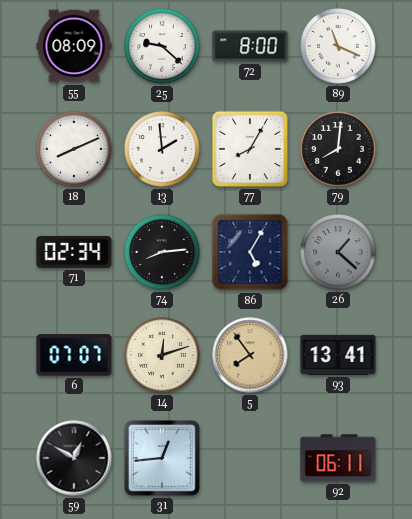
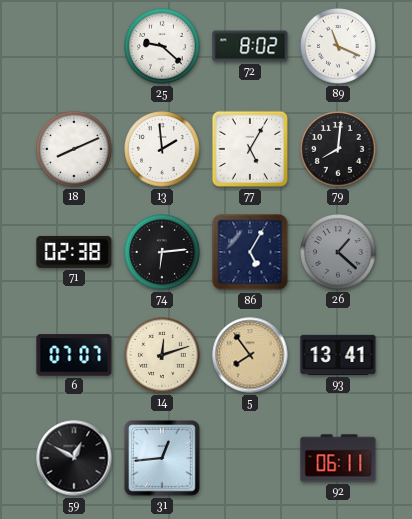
55: 08:09 -> none (74, 46)
72: 8:00 -> 8:02 (250, 46)
77: 8:05 -> 5:05 (250, 149)
71: 02:34 -> 02:38 (74, 252)
74: 8:14 -> 6:14 (162, 252)
